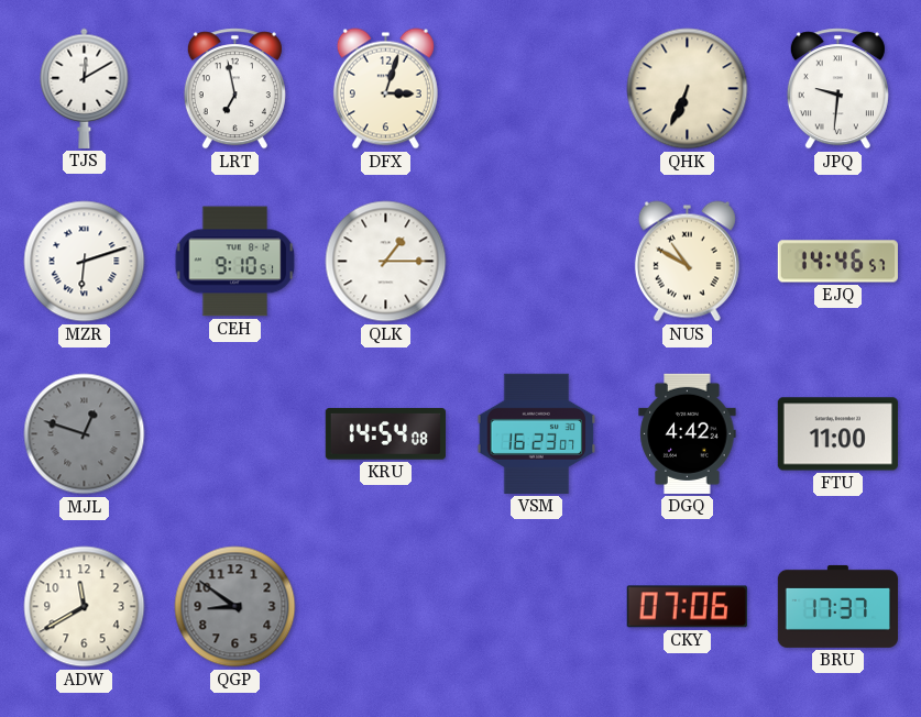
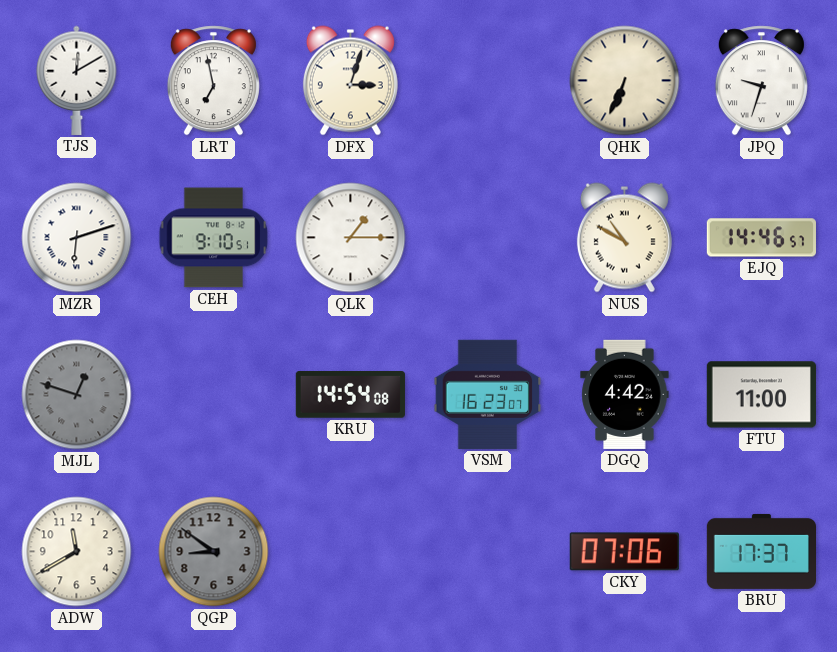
JPQ: 9:31 -> 9:33 (761, 81)
